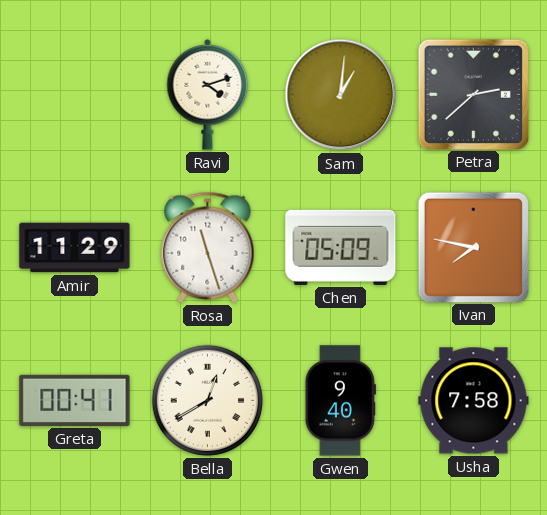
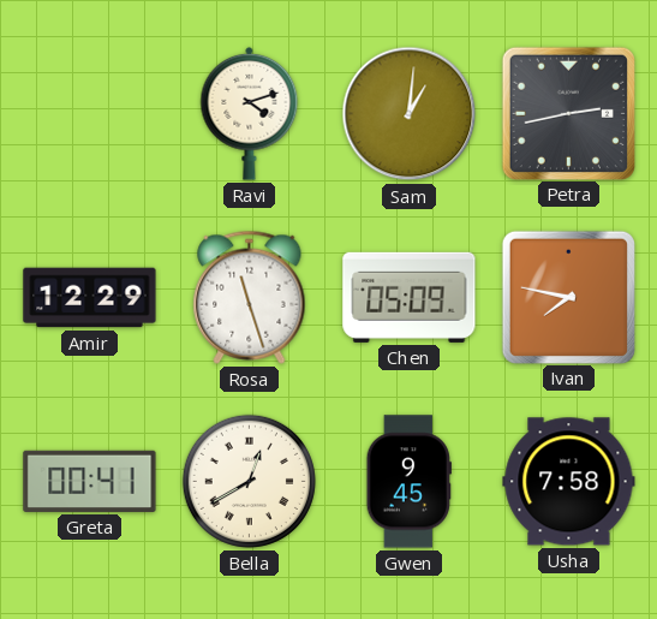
Petra: 2:38 -> 2:43 (568, 113)
Amir: 11:29 -> 12:29 (90, 298)
Gwen: 9:40 -> 9:45 (408, 482)
